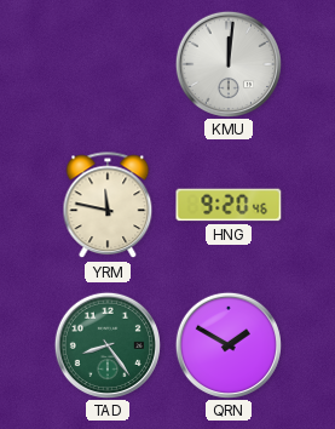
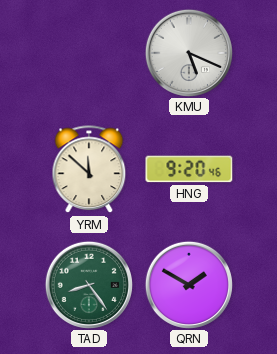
KMU: 12:01 -> 5:19 (188, 52)
YRM: 11:47 -> 11:52 (89, 170)
